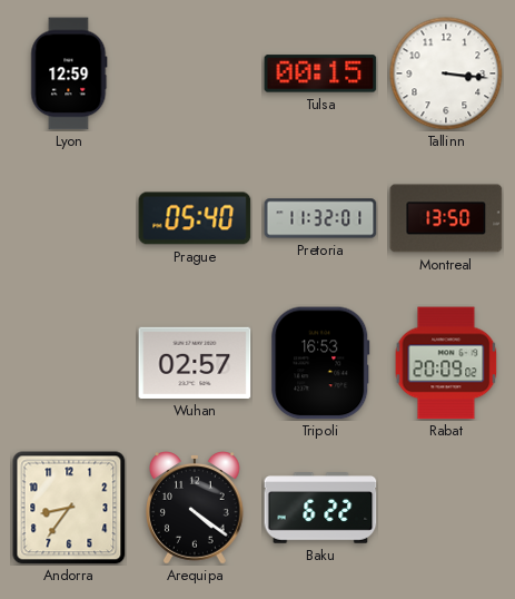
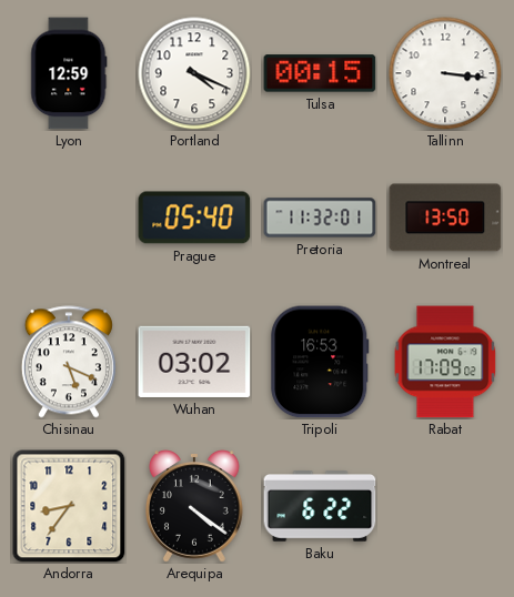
Portland: none -> 4:19 (194, 73)
Chisinau: none -> 5:19 (69, 362)
Wuhan: 02:57 -> 03:02 (194, 362)
Rabat: 20:09 -> 17:09 (445, 362)
